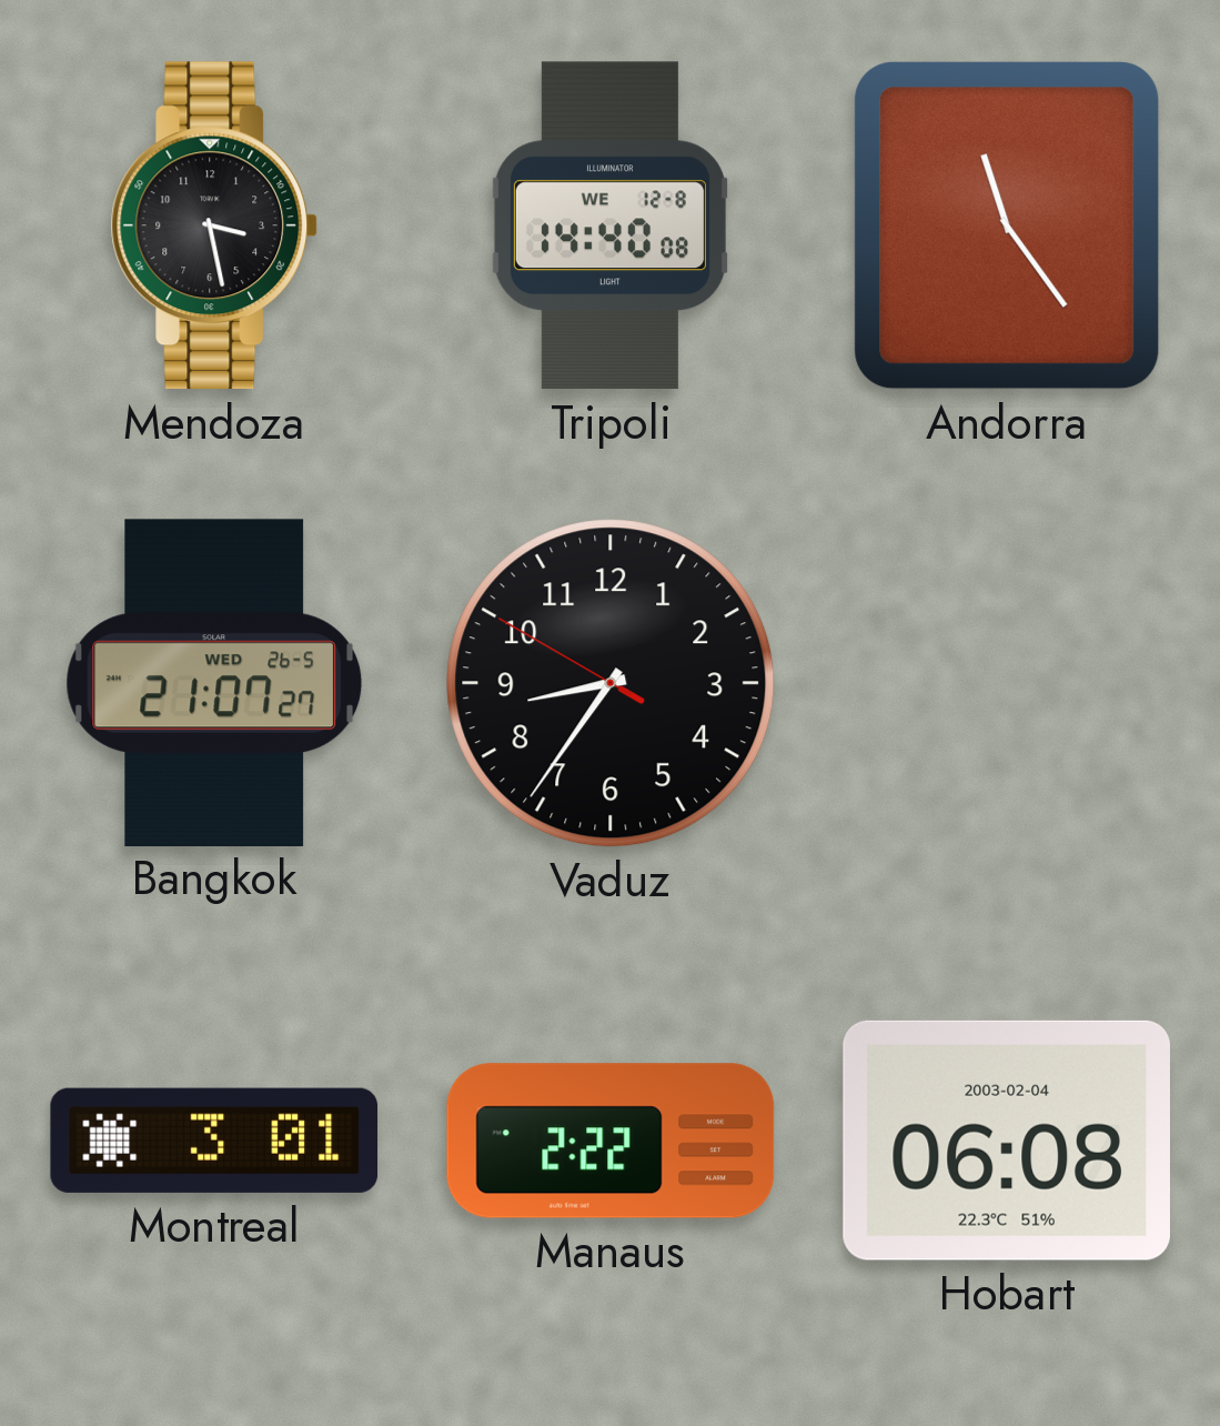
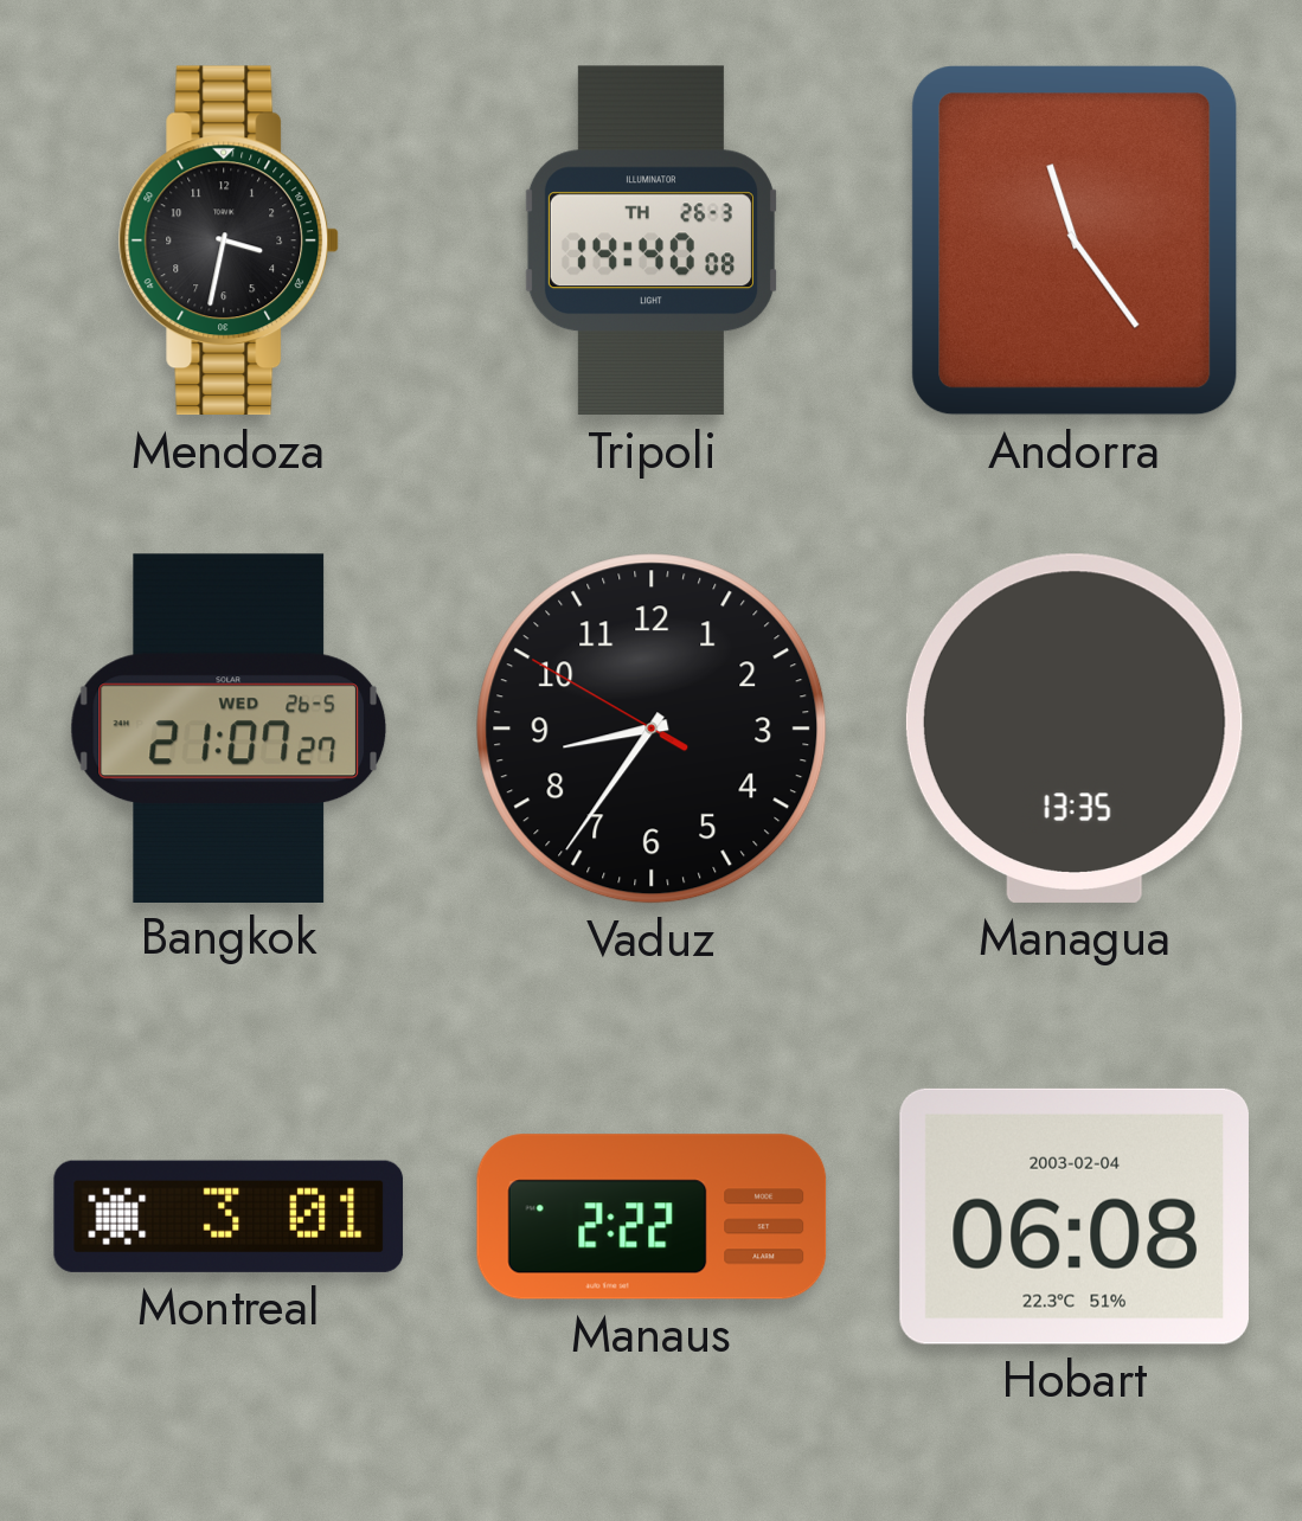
Mendoza: 3:28 -> 3:32 (229, 240)
Tripoli date: WE 12-8 -> TH 26-3 (650, 240)
Managua: none -> 13:35 (1075, 729)
